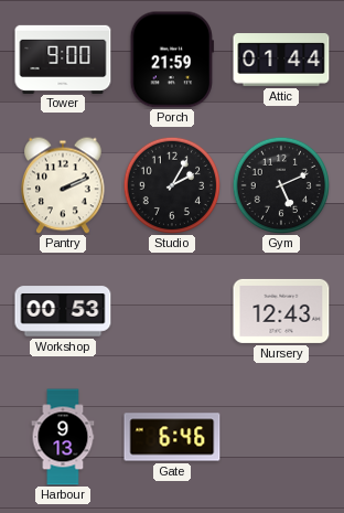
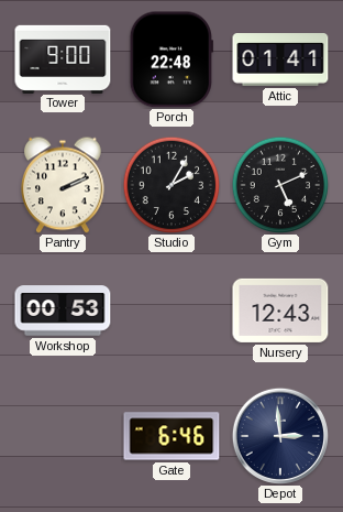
Porch: 21:59 -> 22:48 (171, 59)
Attic: 01:44 -> 01:41 (280, 59)
Harbour: 9:13 -> none (63, 437)
Depot: none -> 2:59 (279, 435)
